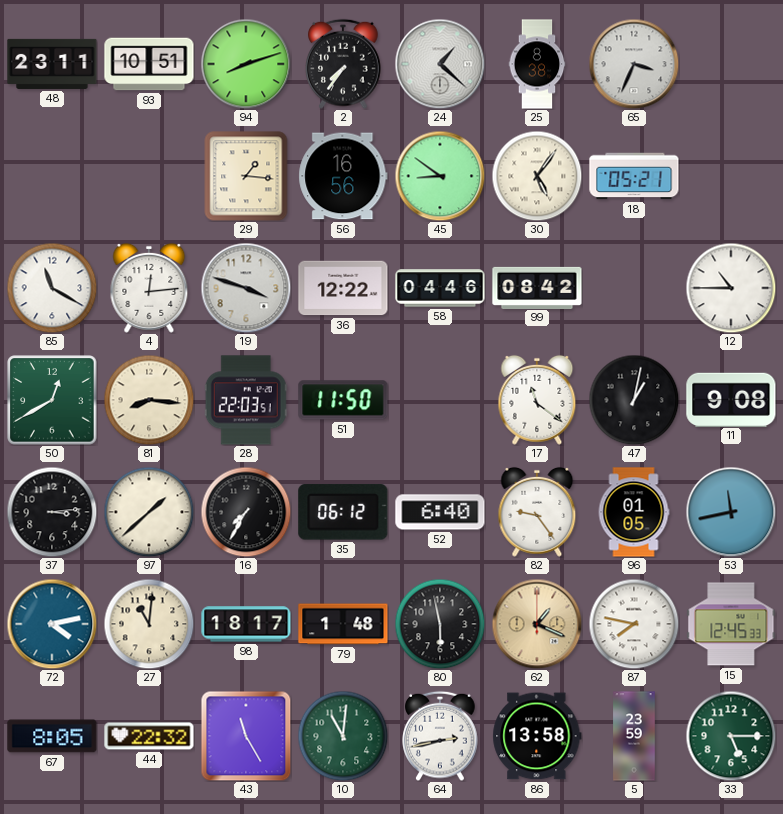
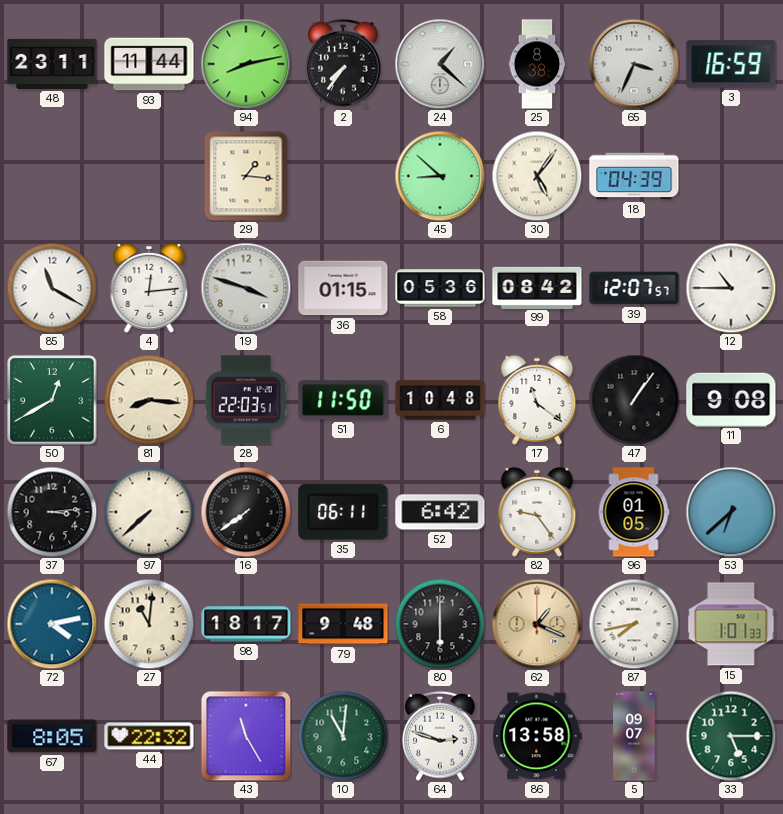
93: 10:51 -> 11:44 (149, 64)
94: 8:12 -> 8:13 (246, 64)
3: none -> 16:59 (731, 64)
56: 16:56 -> none (343, 176)
45: 8:51 -> 8:52 (440, 176)
18: 05:21 -> 04:39 (634, 176)
36: 12:22 -> 01:15 (343, 288)
58: 04:46 -> 05:36 (440, 288)
39: none -> 12:07 (634, 288)
6: none -> 10:48 (440, 400)
47: 1:02 -> 1:06 (634, 400)
97: 1:38 -> 7:38 (149, 512)
16: 7:35 -> 7:39 (246, 512)
35: 06:12 -> 06:11 (343, 512)
52: 6:40 -> 6:42 (440, 512)
53: 11:43 -> 6:38 (731, 512)
79: 1:48 -> 9:48 (343, 624)
80: 5:58 -> 6:00 (440, 624)
87: 7:47 -> 7:43 (634, 624)
15: 12:45 -> 1:01 (731, 624)
64: 2:43 -> 2:48 (440, 736)
5: 23:59 -> 09:07 (634, 736)
